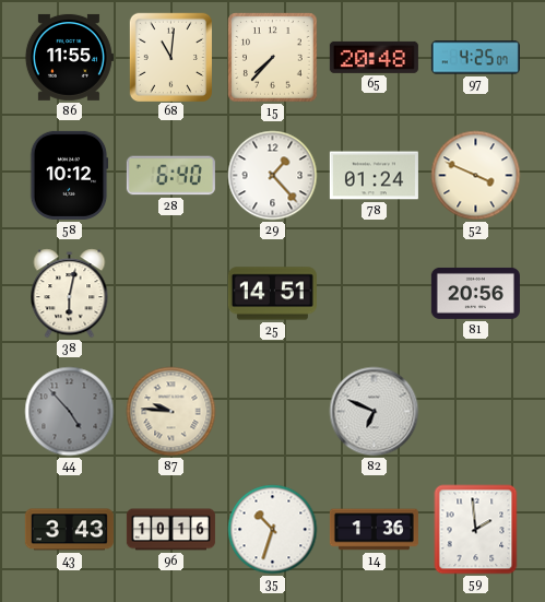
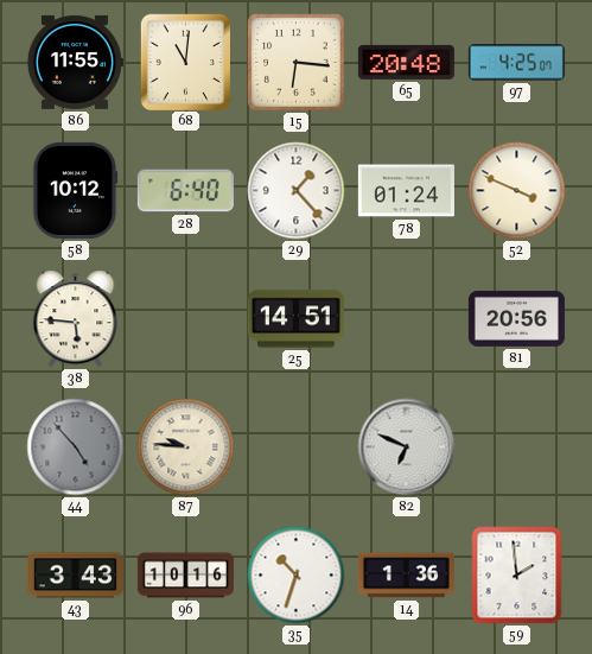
15: 7:37 -> 6:16 (297, 63)
38: 6:02 -> 5:46 (76, 319)
